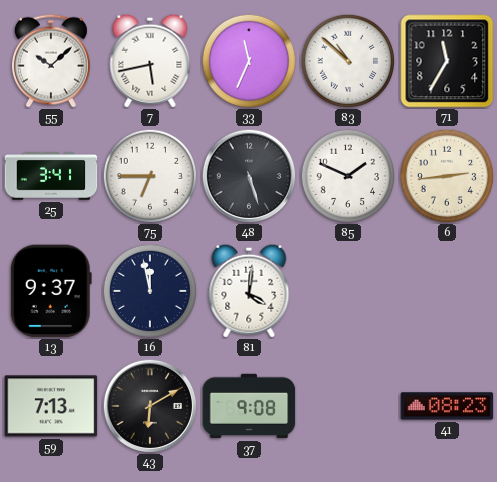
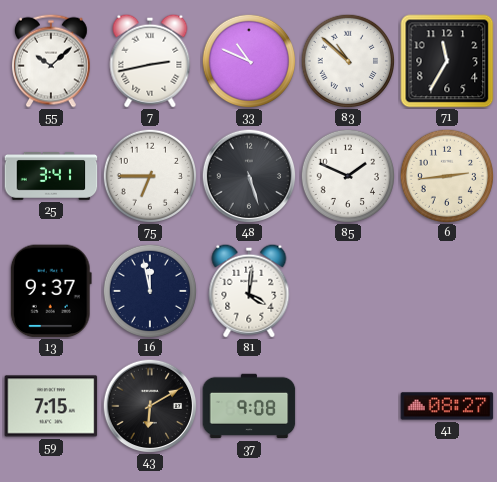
7: 5:43 -> 2:43 (150, 61)
33: 11:34 -> 10:49 (248, 60)
59: 7:13 -> 7:15 (51, 406)
41: 08:23 -> 08:27 (447, 406)
